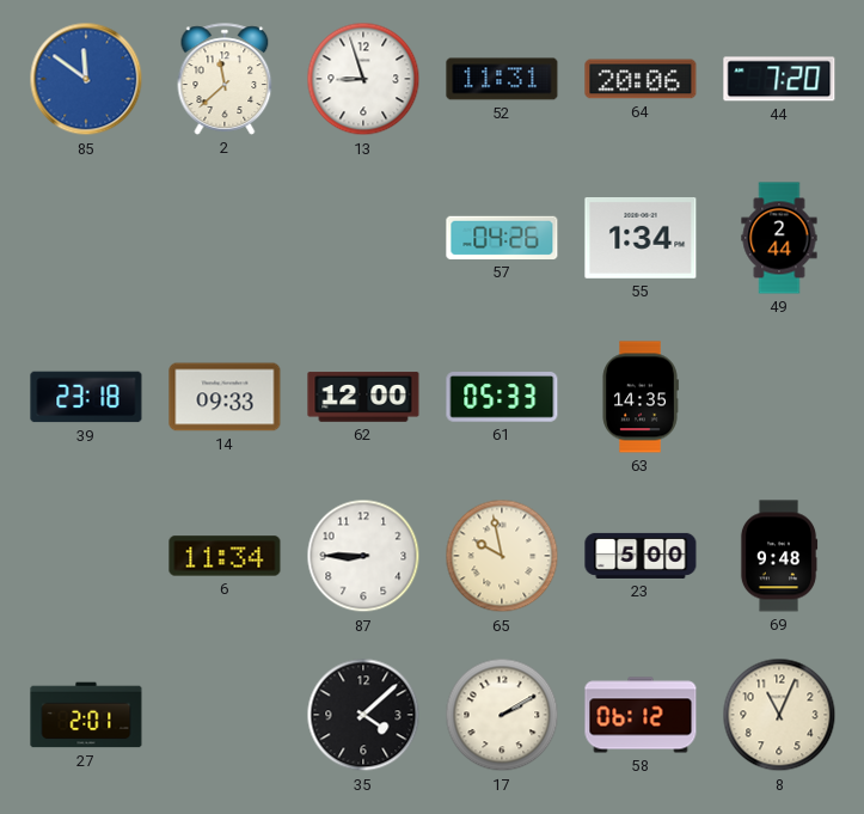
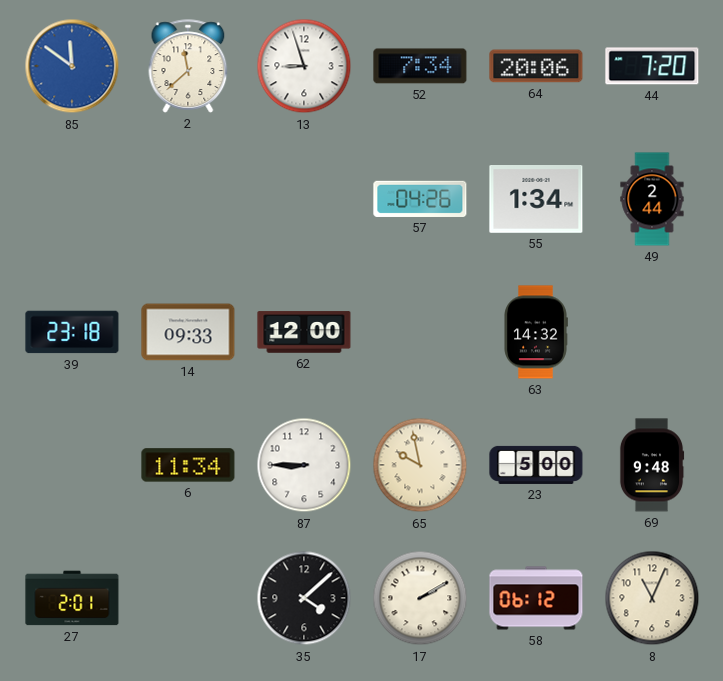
52: 11:31 -> 7:34 (420, 66)
61: 05:33 -> none (502, 397)
63: 14:35 -> 14:32 (536, 332)
